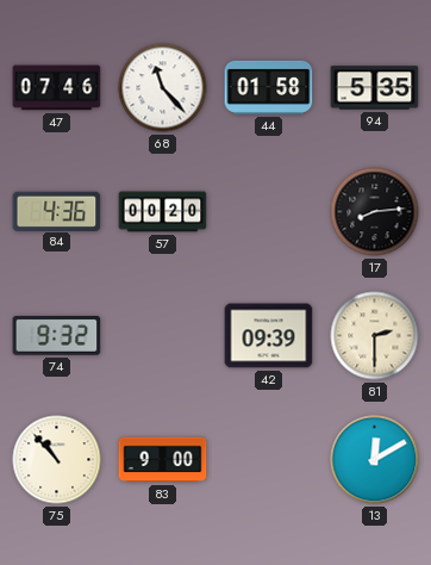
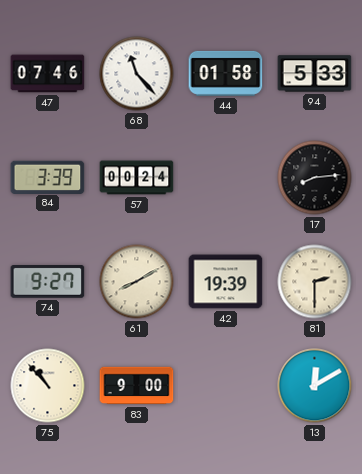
94: 5:35 -> 5:33 (315, 74)
84: 4:36 -> 3:39 (48, 177)
57: 00:20 -> 00:24 (137, 178)
74: 9:32 -> 9:27 (48, 282)
61: none -> 8:10 (137, 282)
42: 09:39 -> 19:39 (226, 282)
